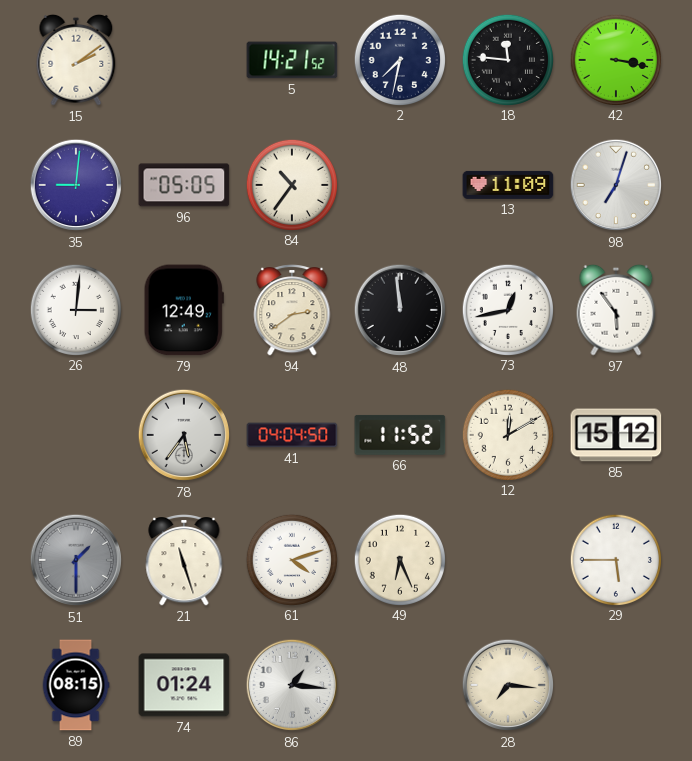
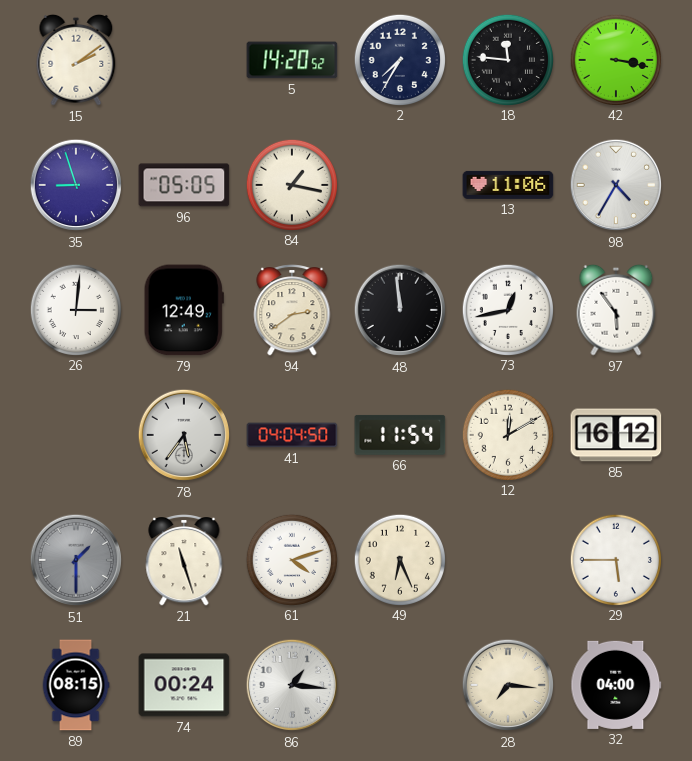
5: 14:21 -> 14:20 (292, 60)
2: 7:32 -> 7:35 (399, 59)
35: 9:01 -> 8:57 (76, 185)
84: 10:36 -> 1:17 (291, 184)
13: 11:09 -> 11:06 (508, 185)
98: 7:03 -> 4:35 (616, 185)
66: 11:52 -> 11:54 (400, 435)
85: 15:12 -> 16:12 (616, 435)
74: 01:24 -> 00:24 (184, 685)
32: none -> 04:00 (616, 685)
